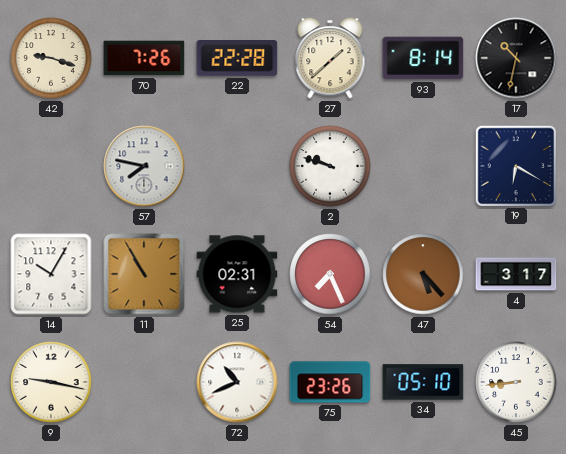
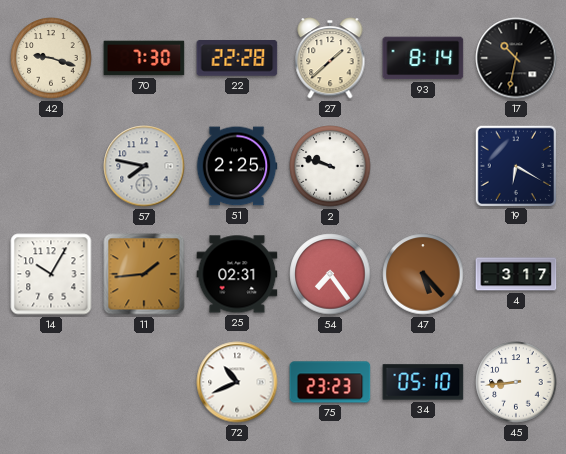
70: 7:26 -> 7:30 (144, 58)
51: none -> 2:25 (237, 166)
11: 10:55 -> 1:44 (144, 274)
54: 7:26 -> 7:24 (330, 274)
9: 9:17 -> none (51, 382)
75: 23:26 -> 23:23 (330, 382)
